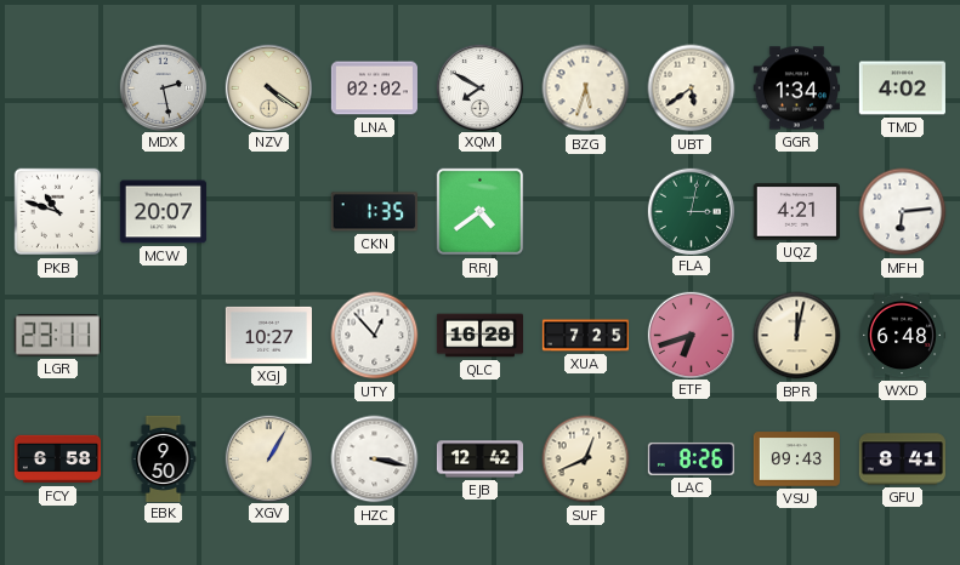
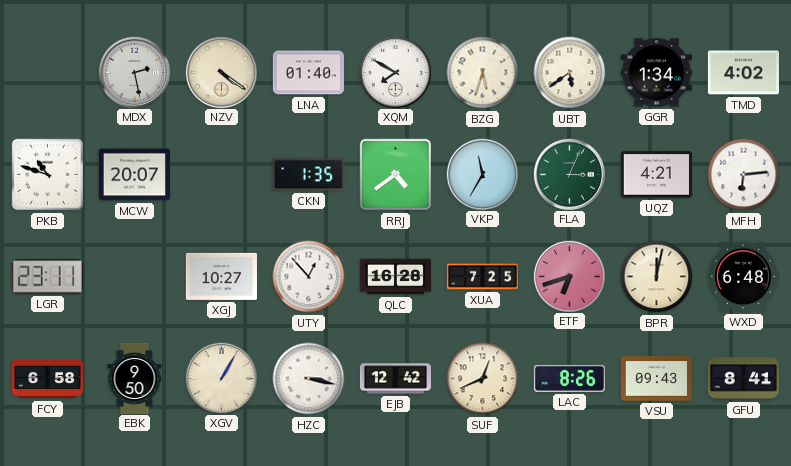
LNA: 02:02 -> 01:40 (308, 73)
VKP: none -> 11:35 (482, 174)
FLA: 3:02 -> 3:04 (569, 174)
